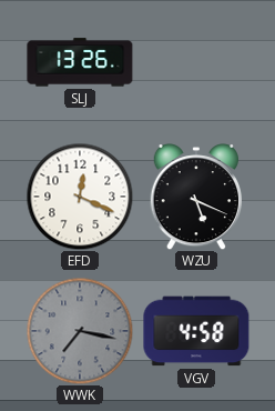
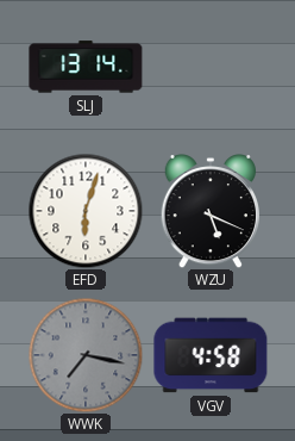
SLJ: 13:26 -> 13:14 (86, 67)
EFD: 12:19 -> 6:03 (86, 211)
